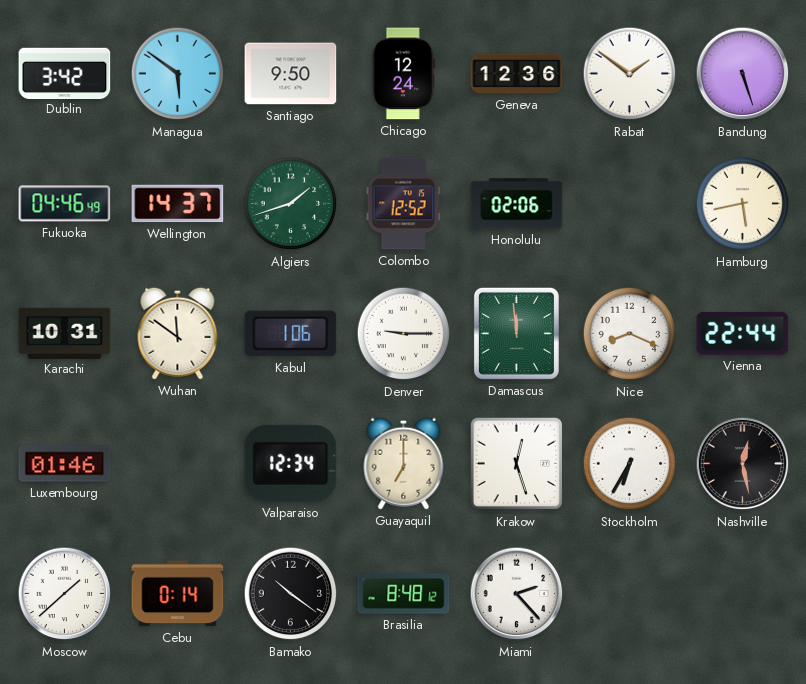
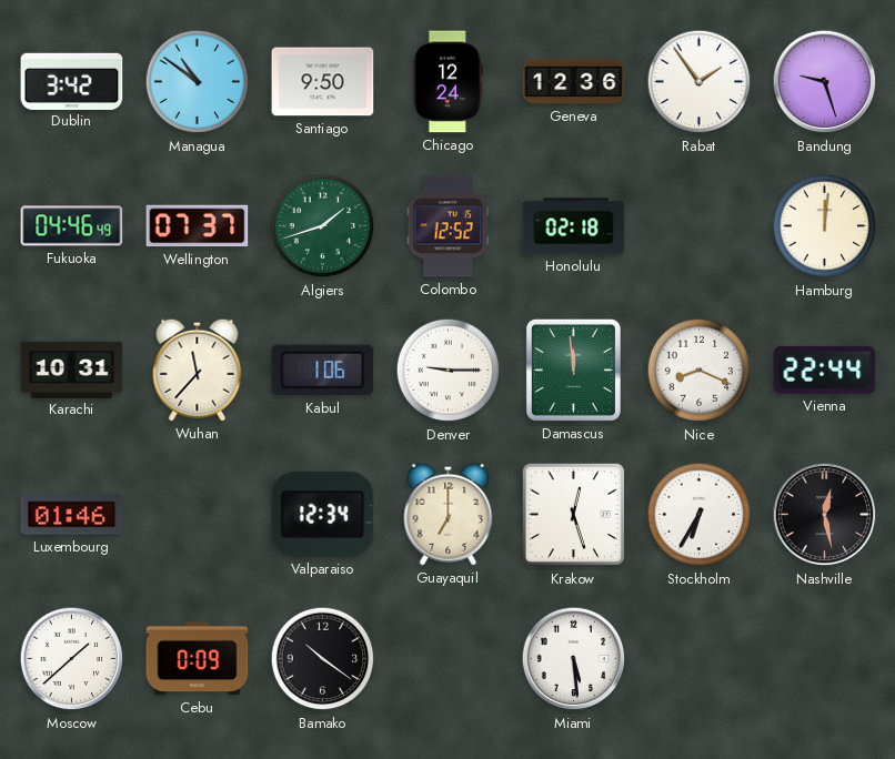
Managua: 5:51 -> 10:51 (198, 82)
Rabat: 1:51 -> 1:54 (700, 82)
Bandung: 5:27 -> 9:27 (825, 82)
Wellington: 14:37 -> 07:37 (198, 226)
Honolulu: 02:06 -> 02:18 (574, 226)
Hamburg: 5:43 -> 12:01 (825, 226)
Wuhan: 11:51 -> 11:37 (198, 370)
Cebu: 0:14 -> 0:09 (198, 659)
Brasilia: 8:48 -> none (404, 594)
Miami: 2:23 -> 5:29 (574, 659)
